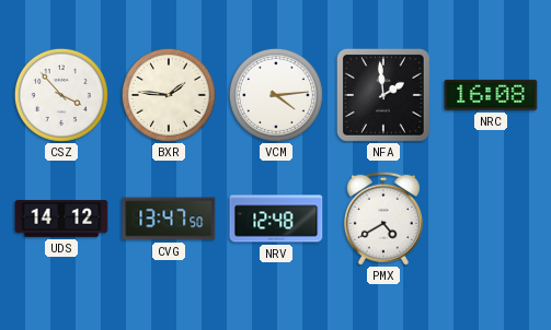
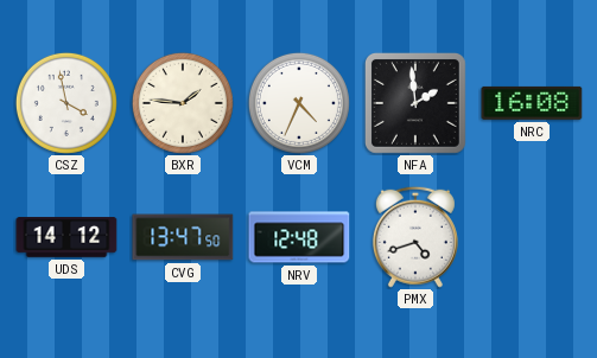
CSZ: 3:53 -> 3:58 (66, 103)
VCM: 4:14 -> 4:34 (299, 103)
PMX: 4:40 -> 4:42 (415, 237)
